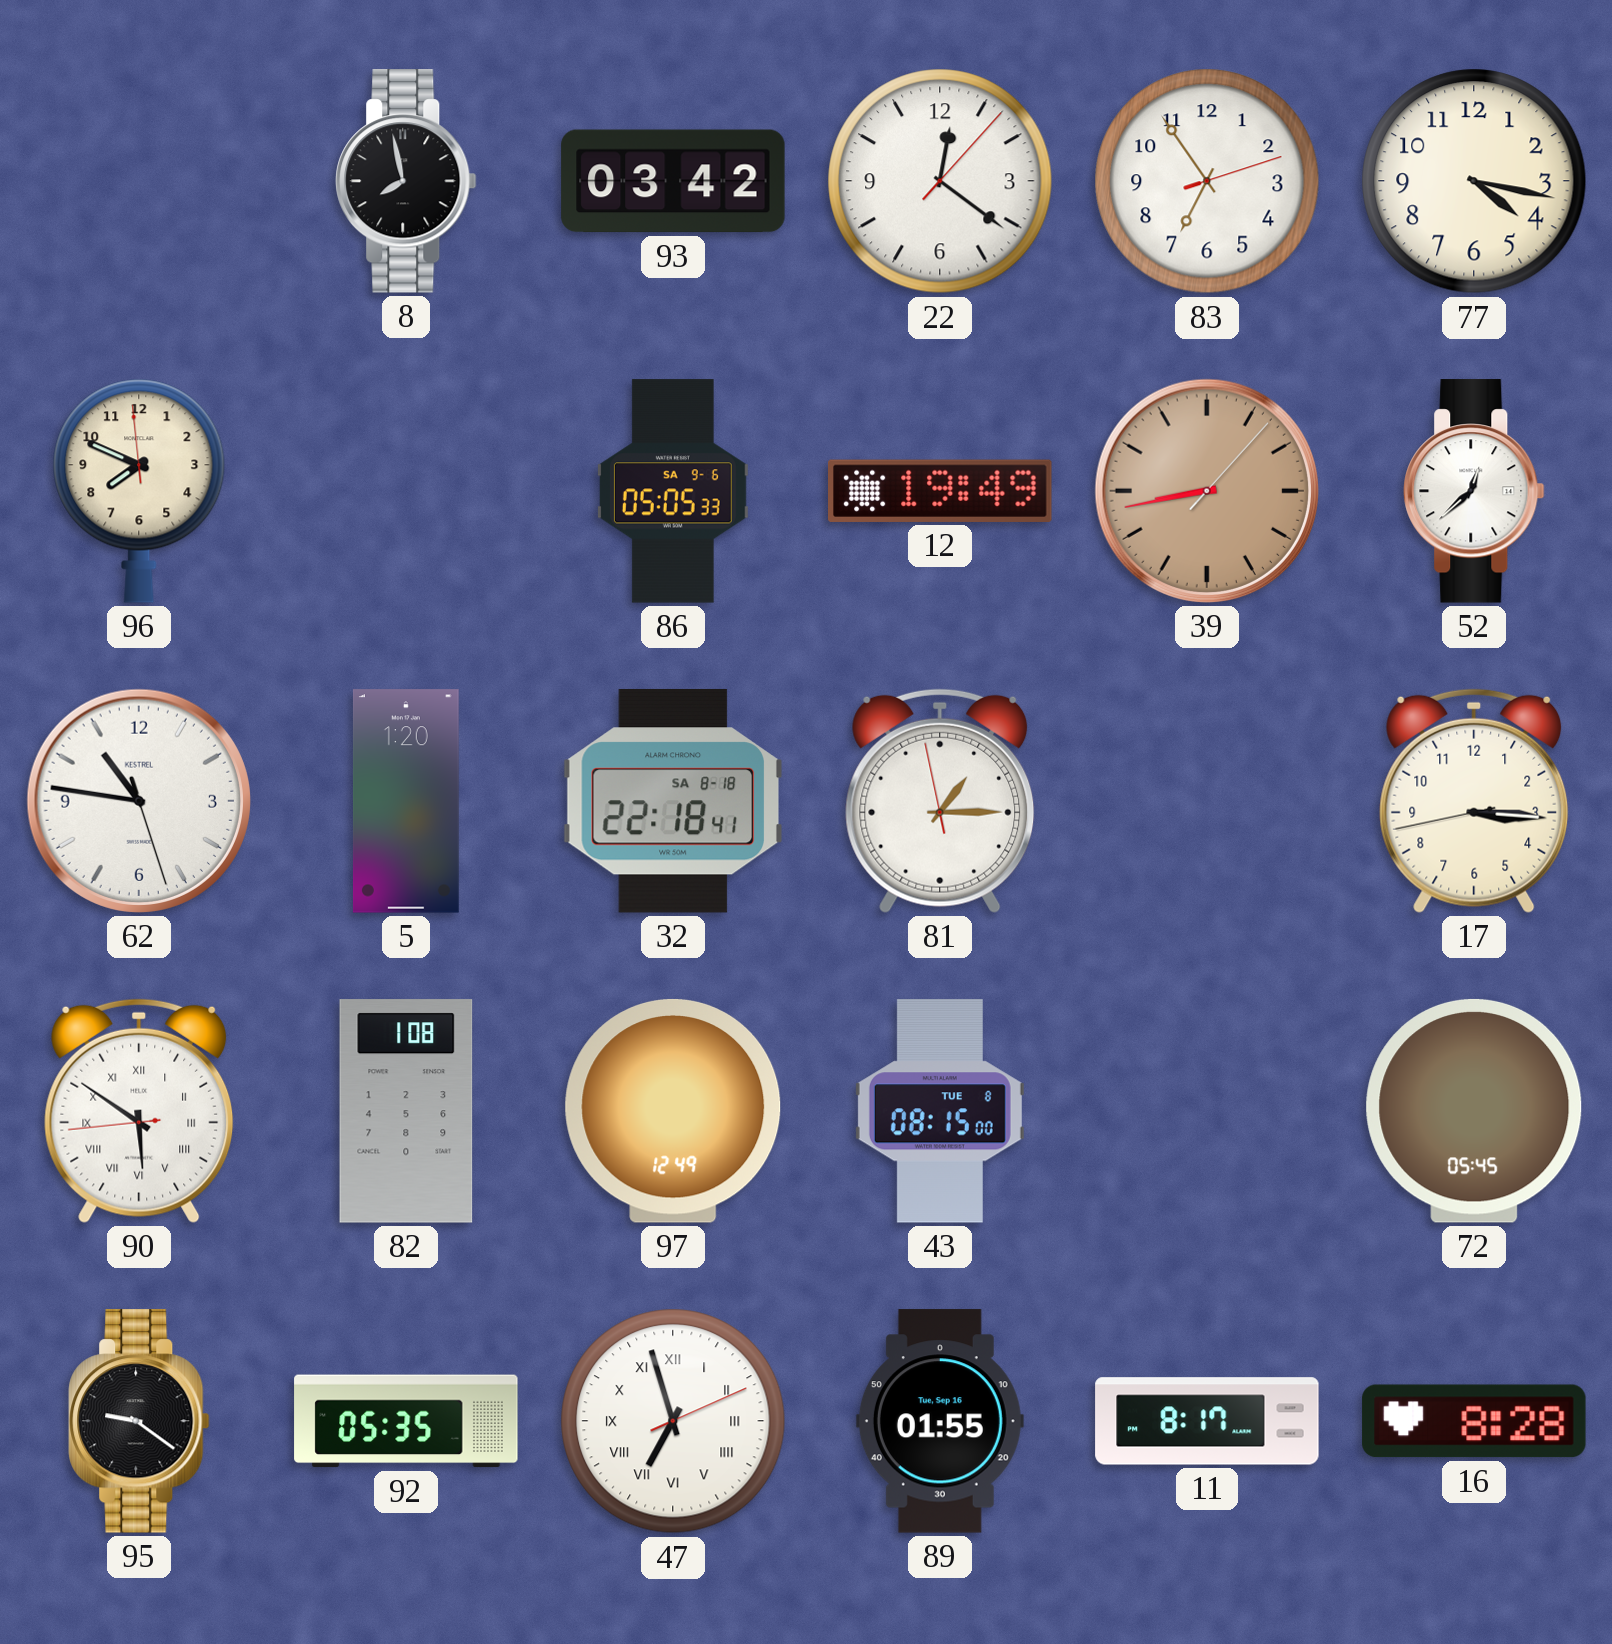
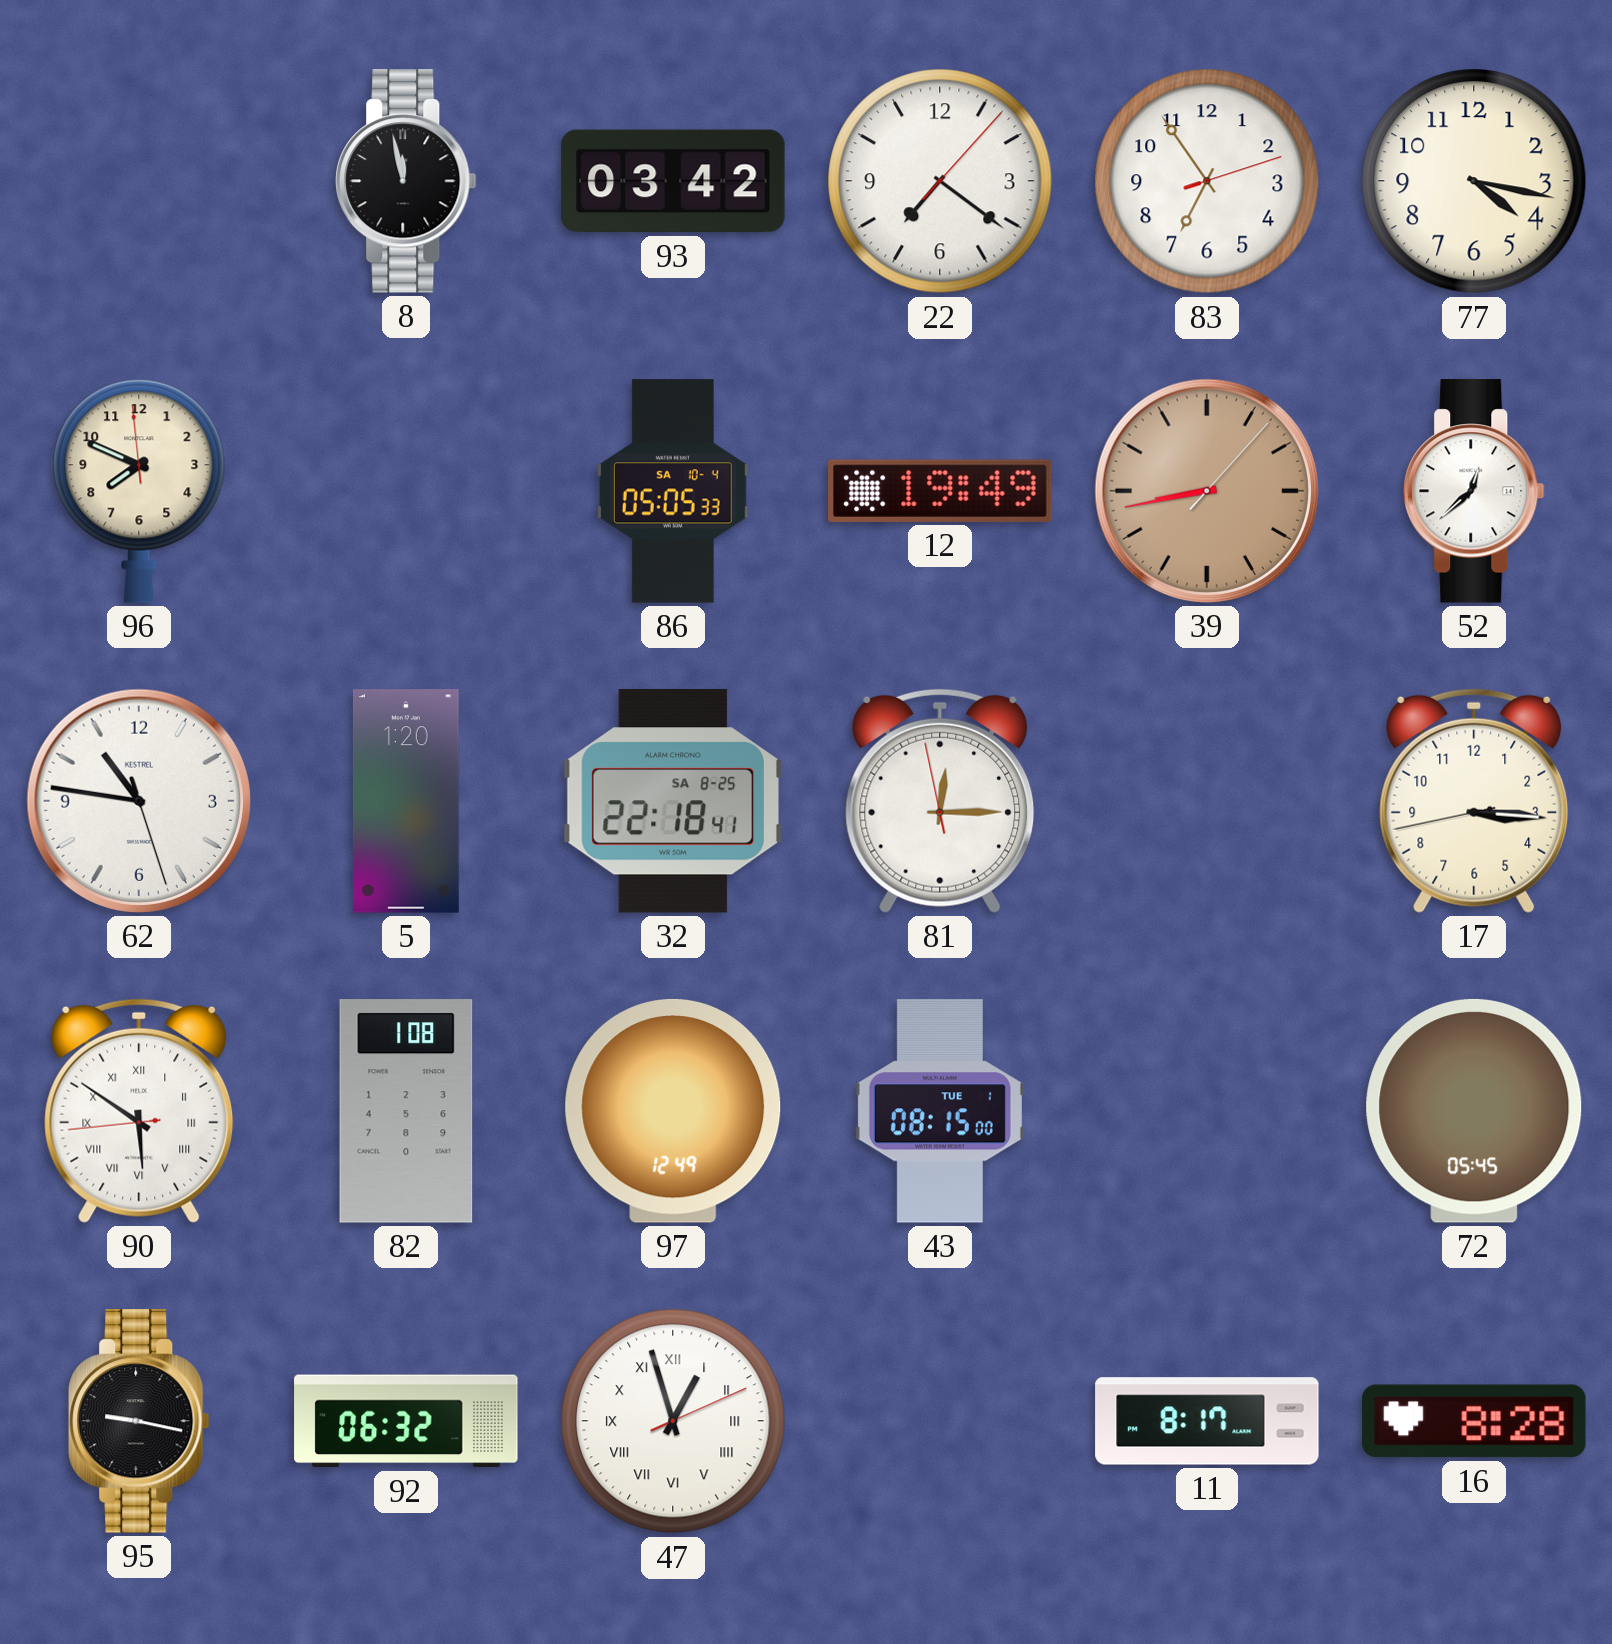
8: 7:58 -> 11:58 (406, 181)
22: 12:21 -> 7:21 (940, 181)
86 date: SA 9-6 -> SA 10-4 (673, 491)
32 date: SA 8-18 -> SA 8-25 (673, 801)
81: 1:14 -> 12:14 (940, 801)
43 date: TUE 8 -> TUE 1 (940, 1111)
95: 9:21 -> 9:17 (139, 1421)
92: 05:35 -> 06:32 (406, 1421)
47: 6:57 -> 12:57 (673, 1421)
89: 01:55 -> none (940, 1421)
